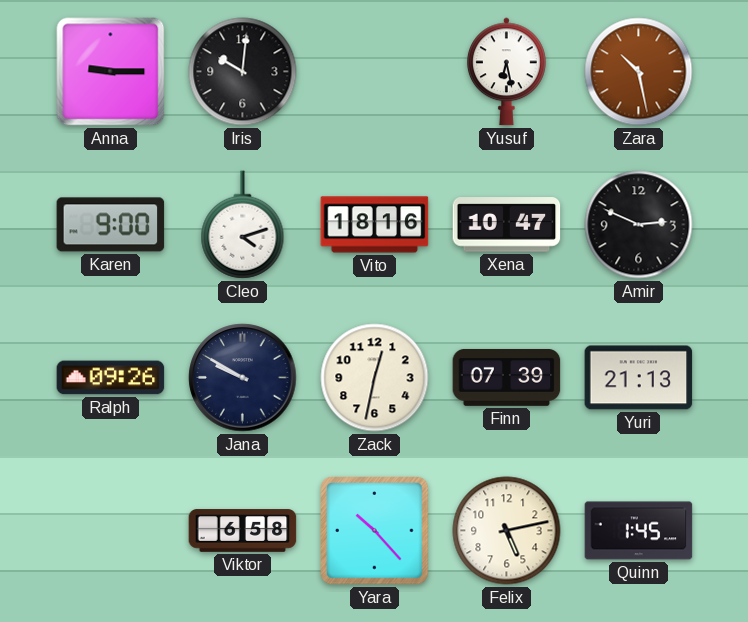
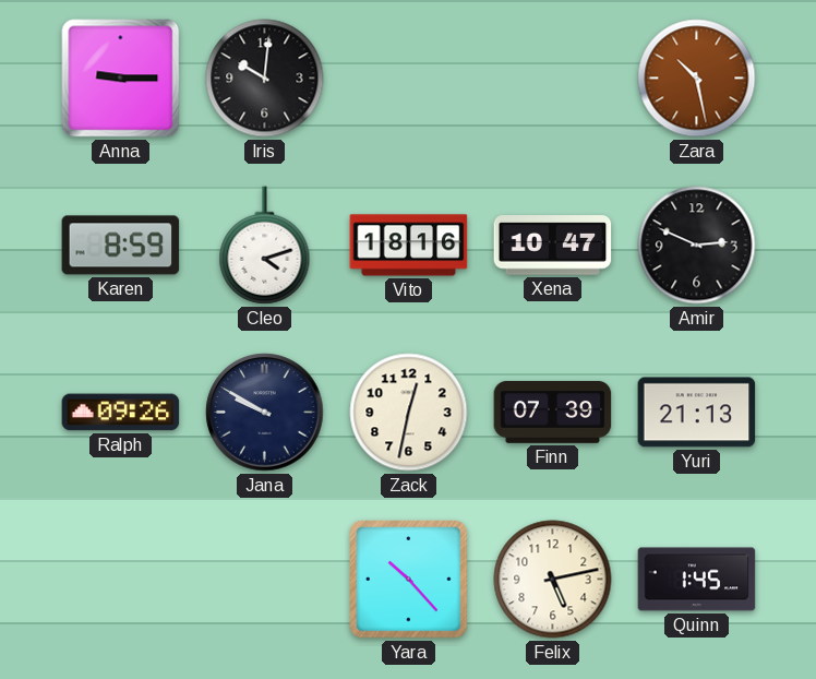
Yusuf: 6:28 -> none (507, 72)
Karen: 9:00 -> 8:59 (121, 246)
Viktor: 6:58 -> none (243, 531)
